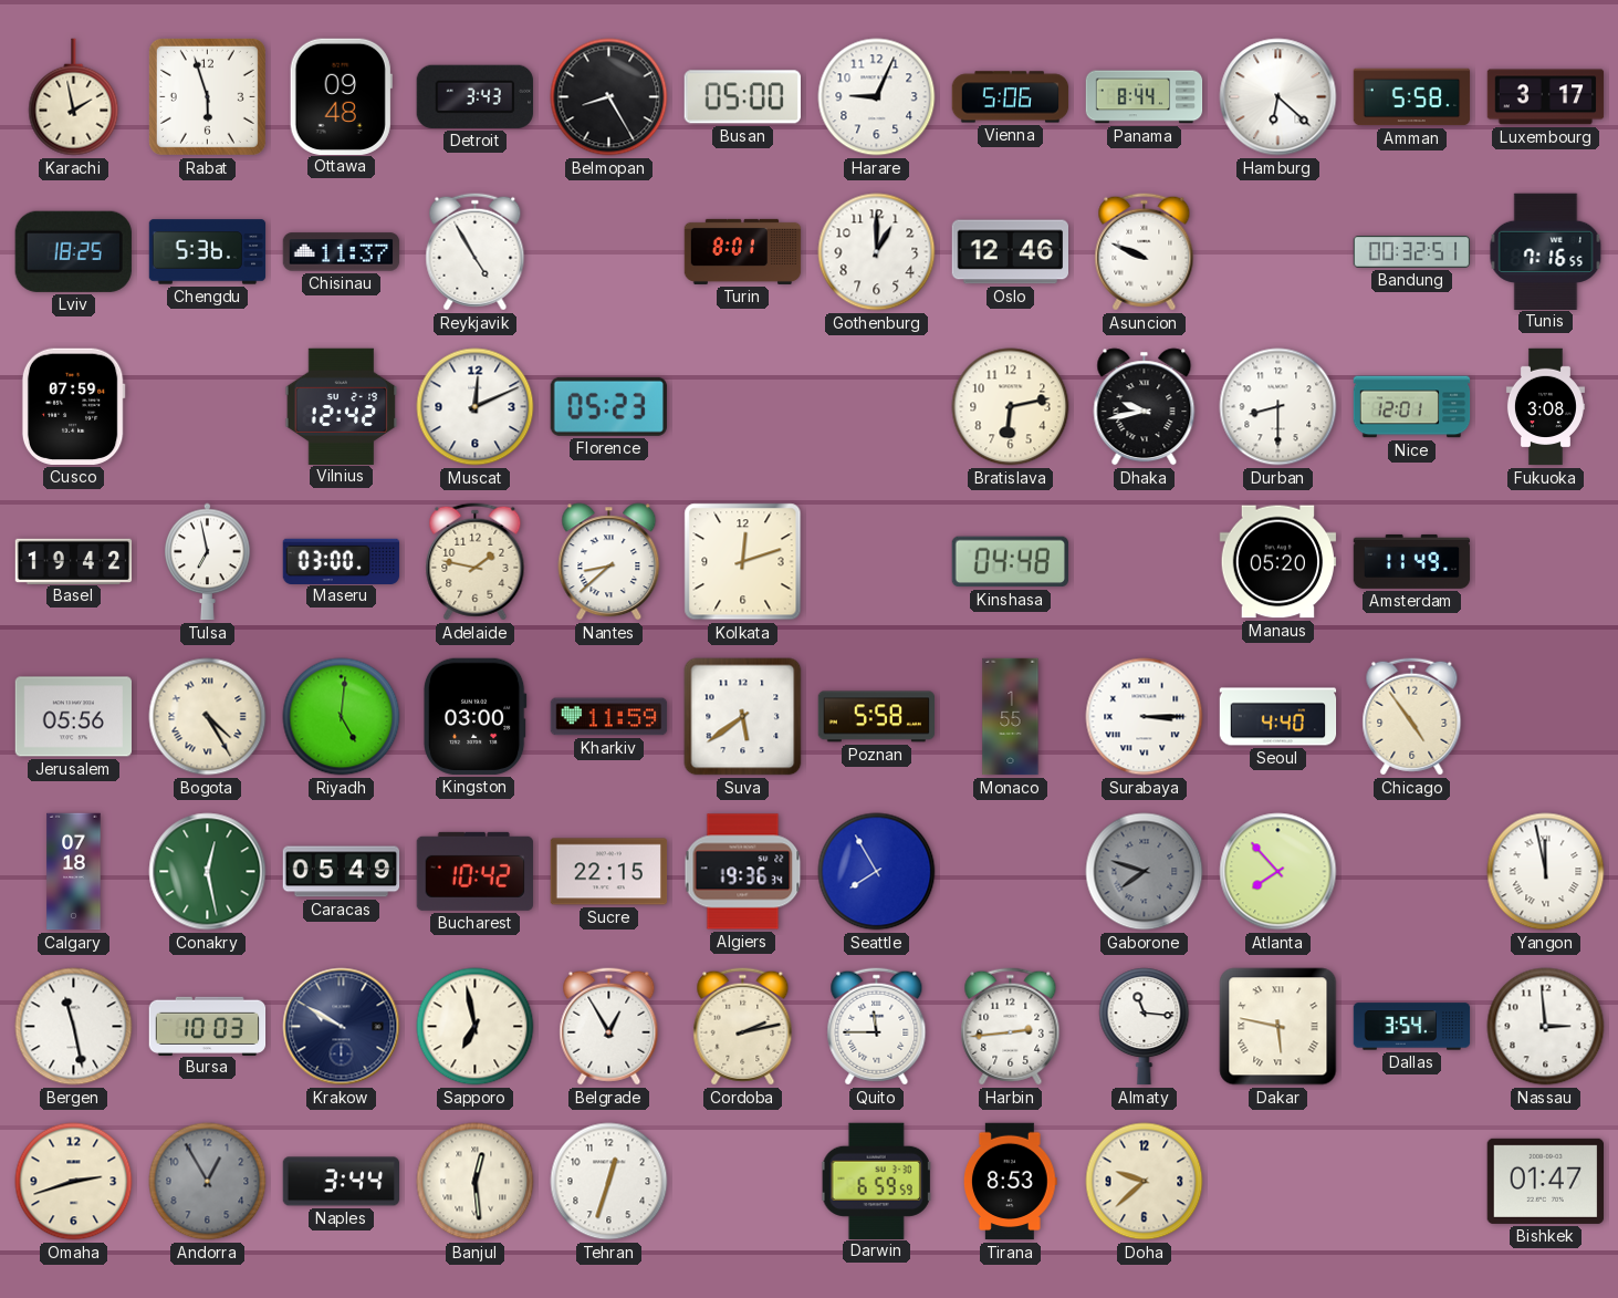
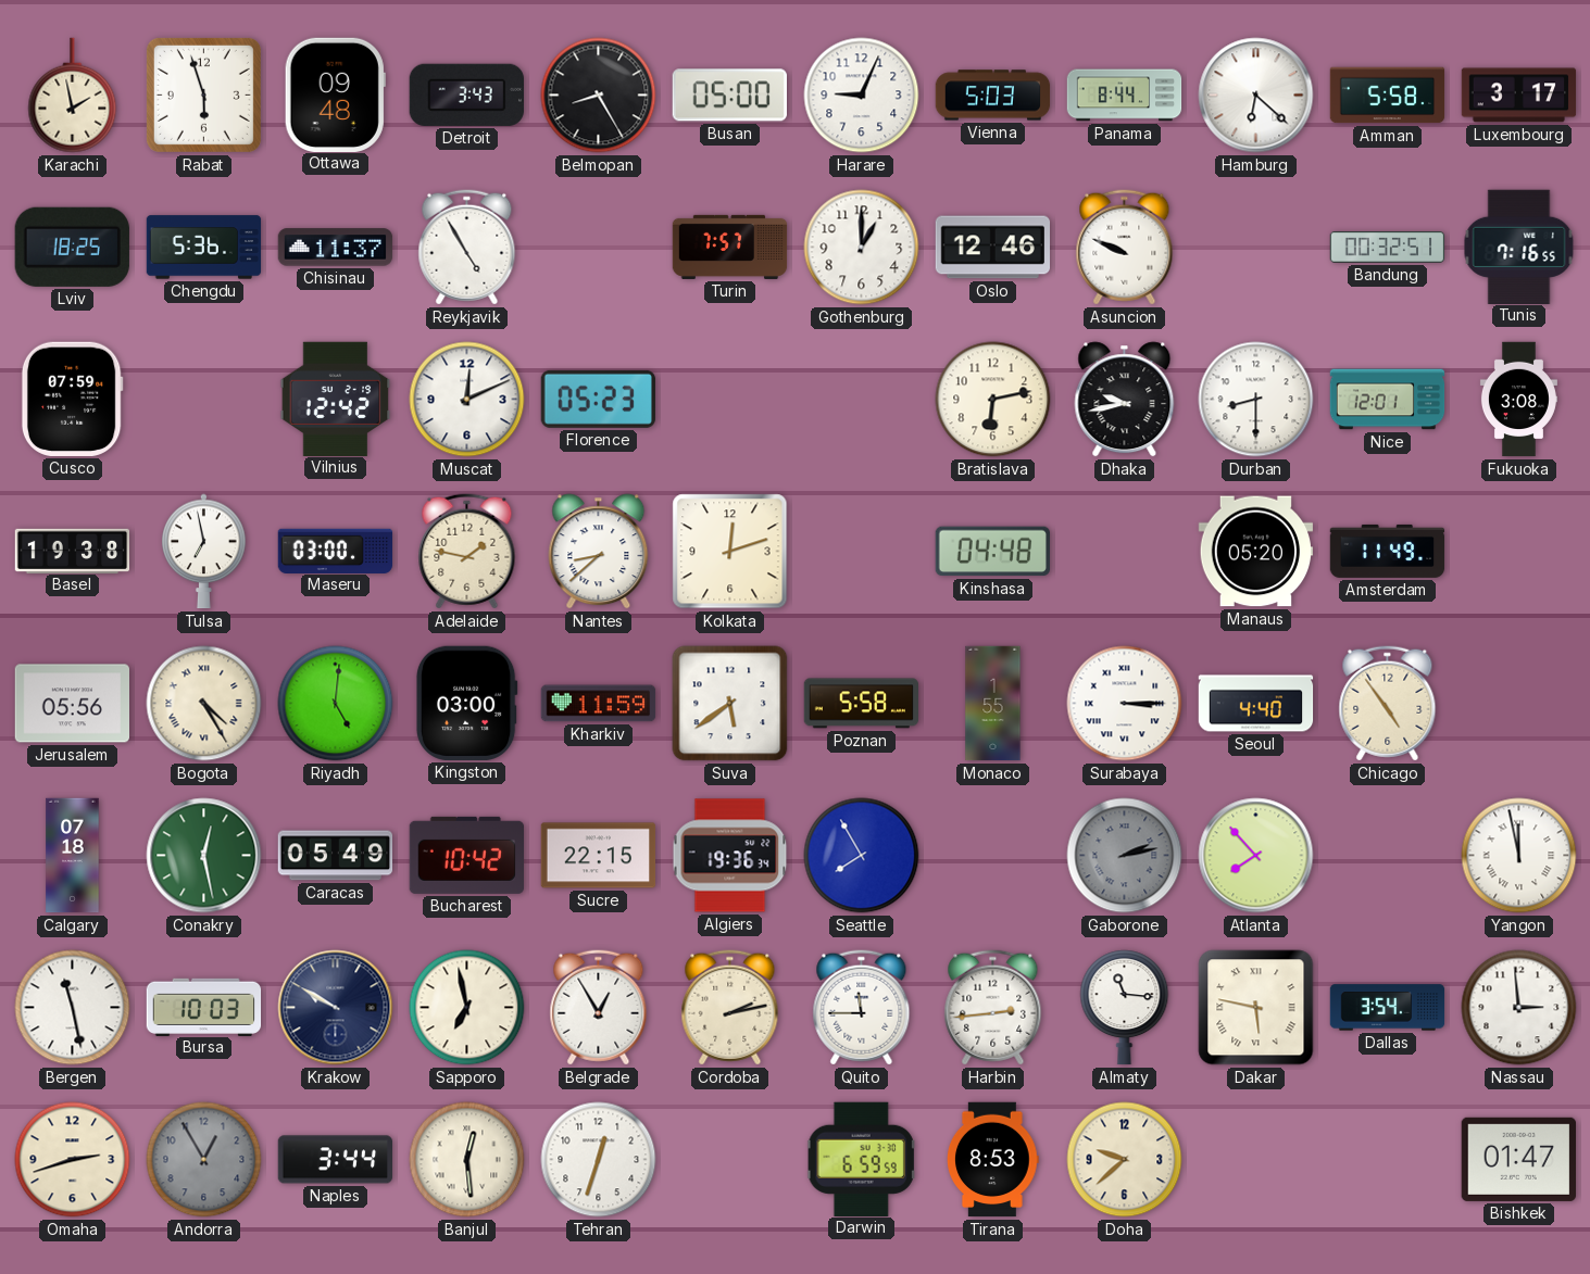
Vienna: 5:06 -> 5:03 (993, 96)
Turin: 8:01 -> 7:57 (730, 247)
Basel: 19:42 -> 19:38 (73, 551)
Gaborone: 7:48 -> 2:13 (1125, 856)
